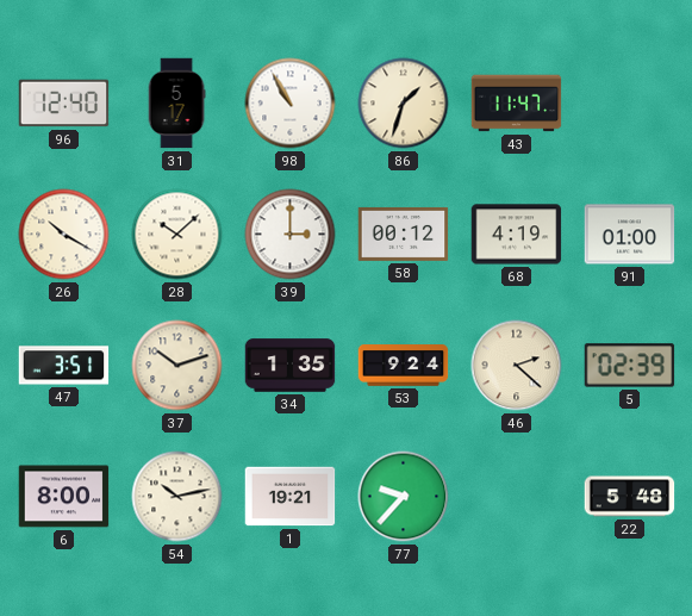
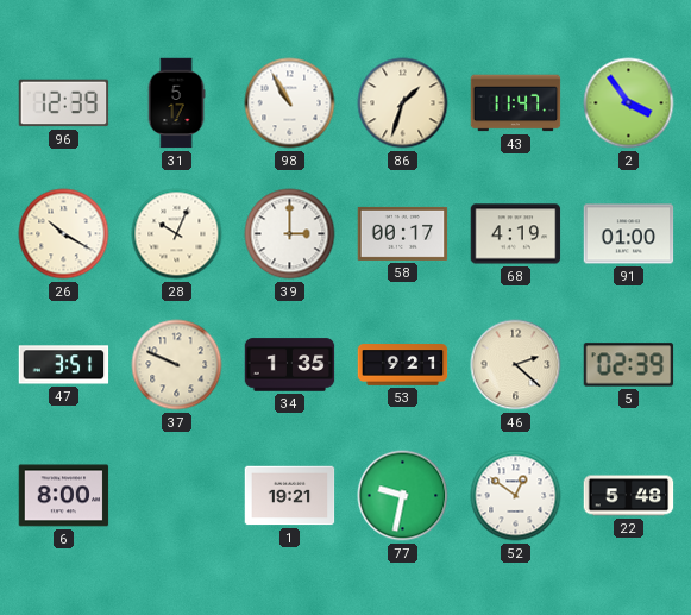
96: 12:40 -> 12:39 (64, 103)
2: none -> 3:54 (629, 103)
28: 10:08 -> 10:04 (177, 234)
58: 00:12 -> 00:17 (403, 233)
37: 10:12 -> 9:49 (177, 365)
53: 9:24 -> 9:21 (403, 365)
54: 10:13 -> none (177, 497)
77: 9:37 -> 9:32 (403, 496)
52: none -> 12:51 (516, 496)
